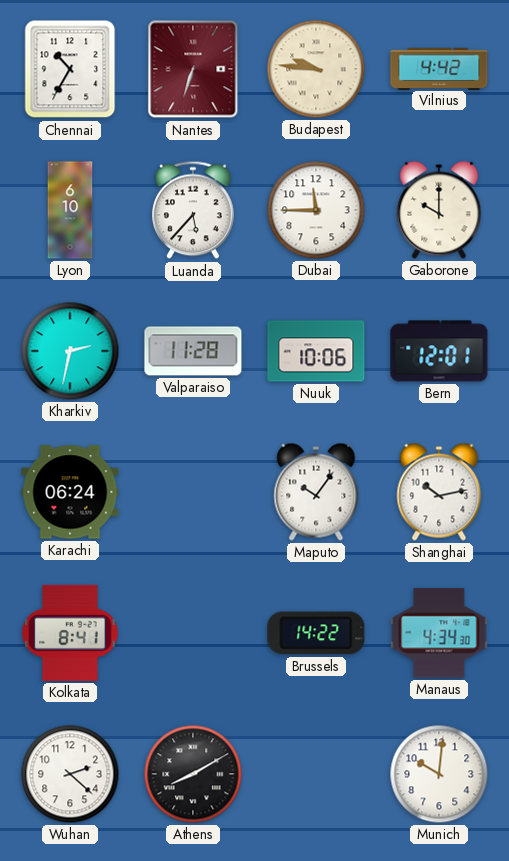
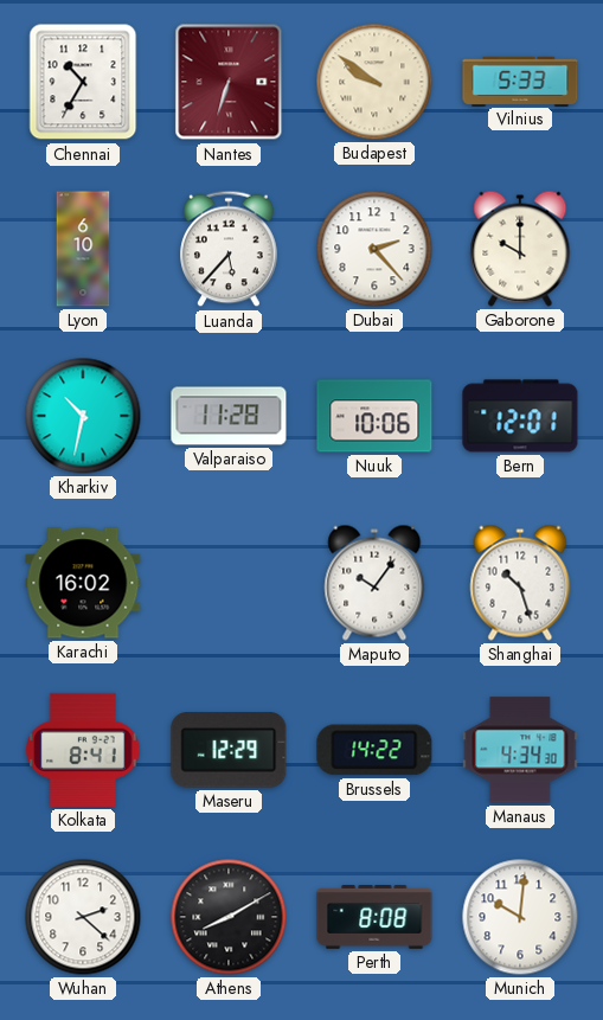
Budapest: 9:46 -> 9:51 (374, 82)
Vilnius: 4:42 -> 5:33 (520, 81)
Dubai: 11:45 -> 2:23 (374, 249)
Kharkiv: 2:32 -> 10:32 (83, 416)
Karachi: 06:24 -> 16:02 (83, 583)
Shanghai: 10:13 -> 10:27 (520, 583)
Maseru: none -> 12:29 (229, 750)
Perth: none -> 8:08 (374, 917)
